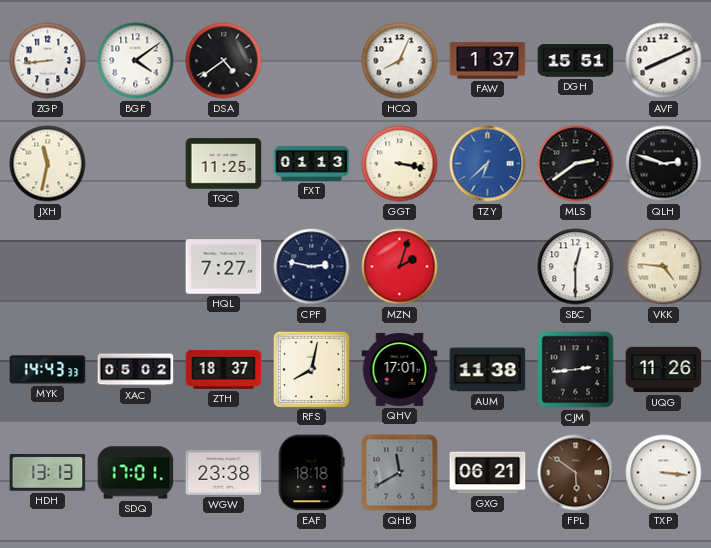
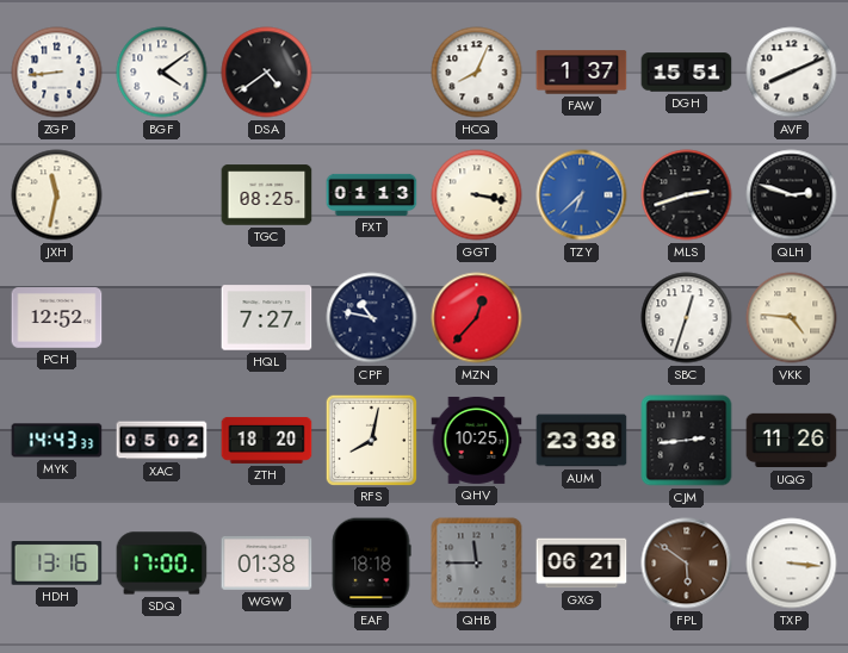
TGC: 11:25 -> 08:25 (267, 195)
MLS: 2:39 -> 2:42 (687, 195)
PCH: none -> 12:52 (57, 318)
CPF: 2:47 -> 10:47 (372, 318)
MZN: 2:03 -> 12:37 (477, 318)
SBC: 12:30 -> 12:33 (687, 318)
ZTH: 18:37 -> 18:20 (267, 440)
QHV: 17:01 -> 10:25 (477, 440)
AUM: 11:38 -> 23:38 (582, 441)
HDH: 13:13 -> 13:16 (57, 564)
SDQ: 17:01 -> 17:00 (162, 564)
WGW: 23:38 -> 01:38 (267, 562)
QHB: 11:40 -> 11:45 (477, 564)
